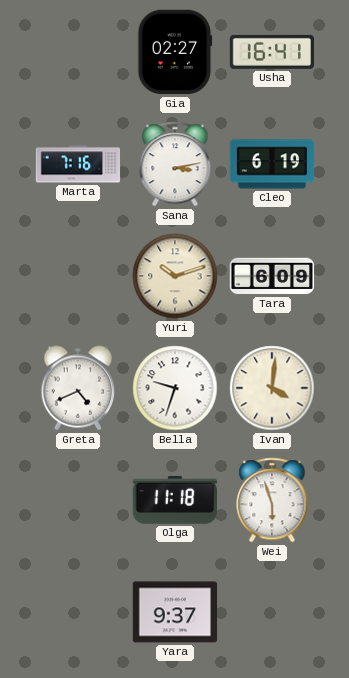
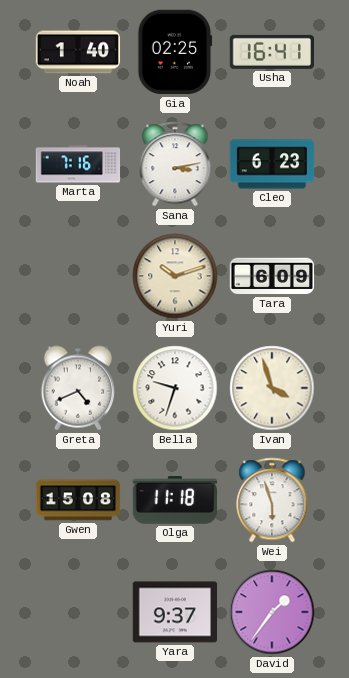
Noah: none -> 1:40 (78, 52)
Gia: 02:27 -> 02:25 (175, 52)
Cleo: 6:19 -> 6:23 (272, 164)
Ivan: 4:01 -> 3:57 (272, 388)
Gwen: none -> 15:08 (78, 500)
David: none -> 1:36 (272, 612)
